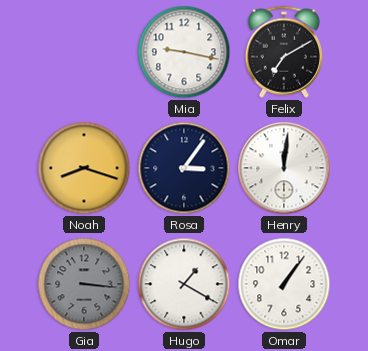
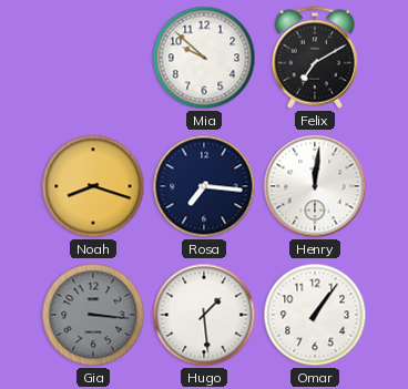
Mia: 9:17 -> 9:52 (204, 58)
Rosa: 3:06 -> 7:16 (204, 186)
Hugo: 1:20 -> 1:29 (204, 315)
